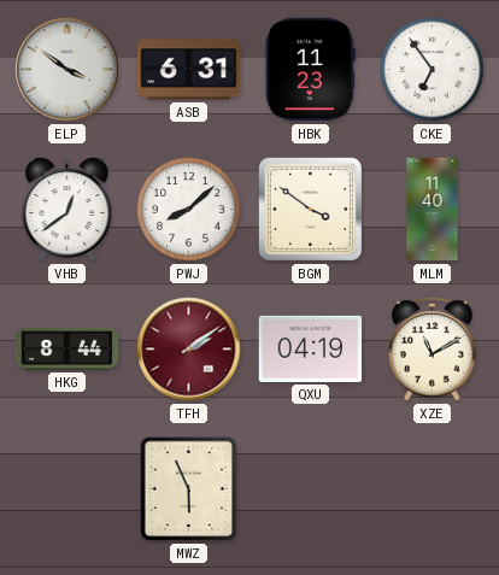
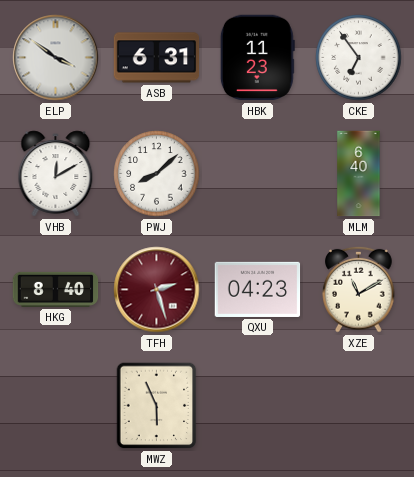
VHB: 12:39 -> 12:10 (56, 174)
BGM: 3:51 -> none (310, 209)
MLM: 11:40 -> 6:40 (359, 174)
HKG: 8:44 -> 8:40 (56, 289)
TFH: 2:09 -> 2:27 (157, 290)
QXU: 04:19 -> 04:23 (258, 289)
